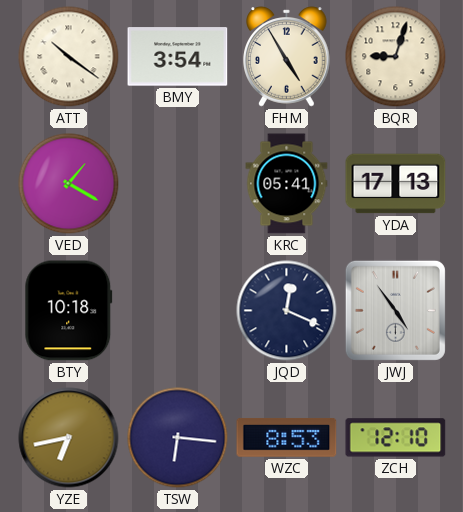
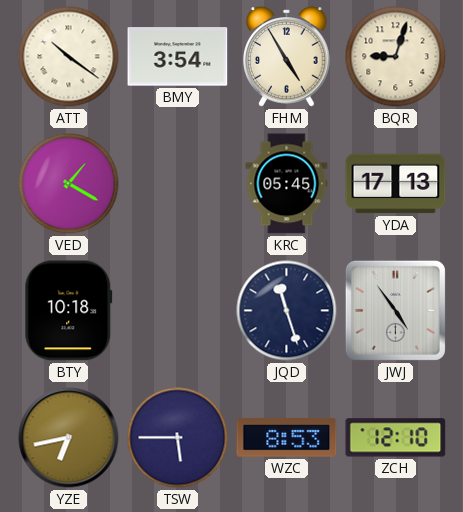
KRC: 05:41 -> 05:45 (287, 184)
JQD: 12:19 -> 11:27 (287, 311)
TSW: 6:16 -> 5:45 (178, 438)
